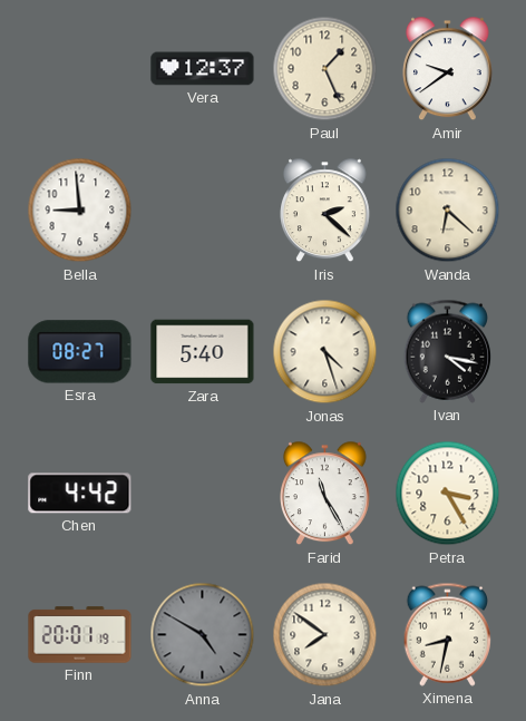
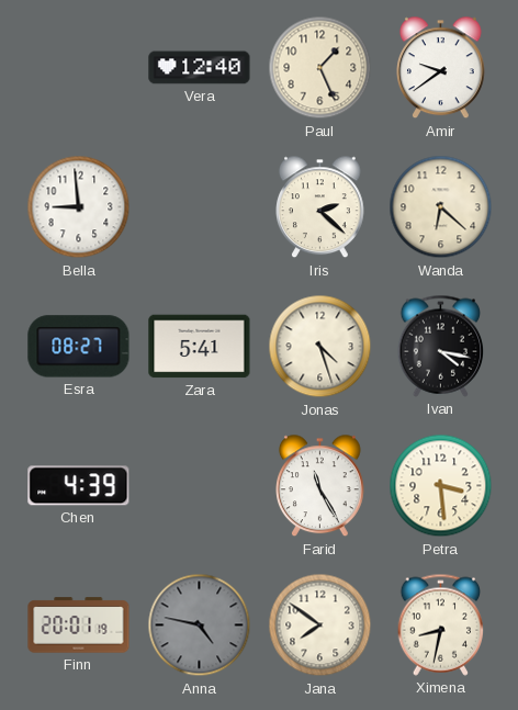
Vera: 12:37 -> 12:40 (200, 68)
Zara: 5:40 -> 5:41 (200, 347)
Chen: 4:42 -> 4:39 (79, 486)
Petra: 3:25 -> 3:29 (441, 486)
Anna: 4:50 -> 4:47 (200, 626)
